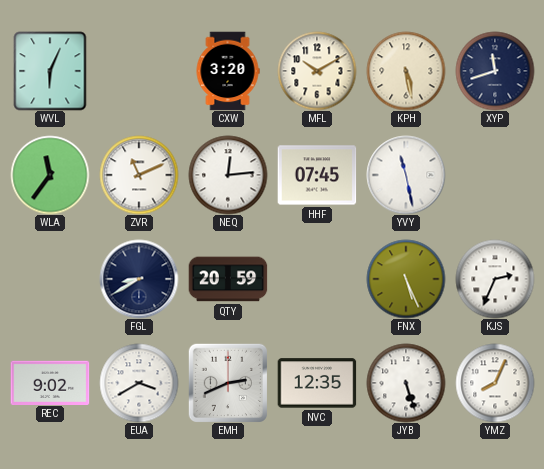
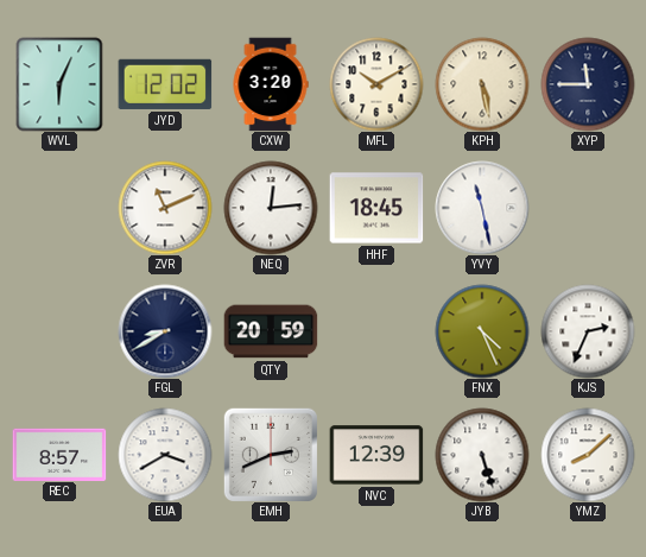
JYD: none -> 12:02 (165, 84)
XYP: 11:42 -> 11:45 (588, 84)
WLA: 11:36 -> none (50, 175)
HHF: 07:45 -> 18:45 (376, 208)
FNX: 5:26 -> 4:26 (482, 331)
REC: 9:02 -> 8:57 (59, 454)
NVC: 12:35 -> 12:39 (376, 455)
YMZ: 8:04 -> 8:08 (588, 455)
